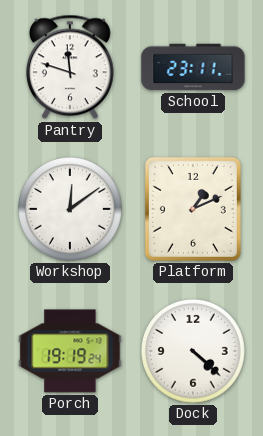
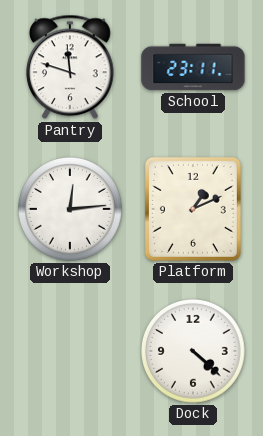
Workshop: 12:09 -> 12:14 (71, 210)
Porch: 19:19 -> none (70, 351)
